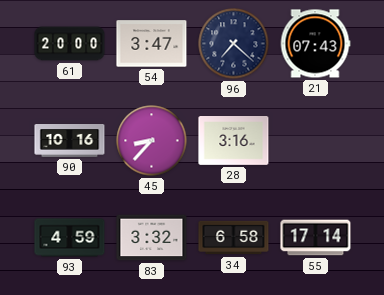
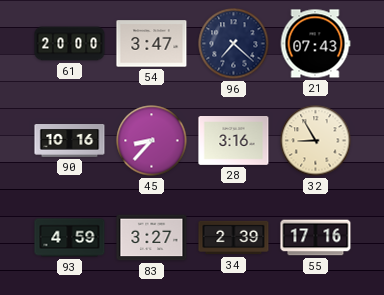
32: none -> 8:55 (316, 141)
83: 3:32 -> 3:27 (152, 238)
34: 6:58 -> 2:39 (234, 238)
55: 17:14 -> 17:16 (316, 238)
